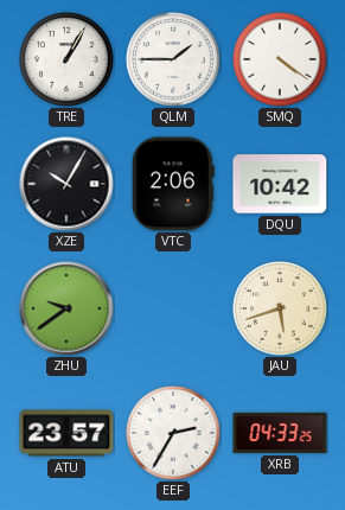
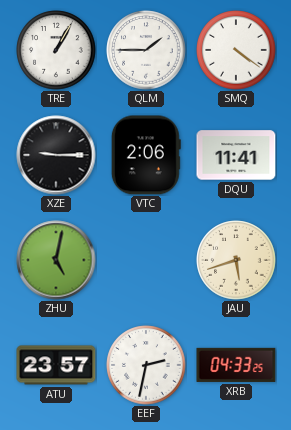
XZE: 10:05 -> 9:15 (56, 155)
DQU: 10:42 -> 11:41 (236, 155)
ZHU: 9:39 -> 5:02 (56, 260)
EEF: 2:35 -> 2:32 (146, 365)
